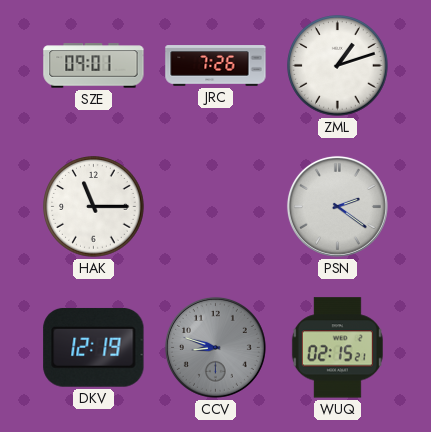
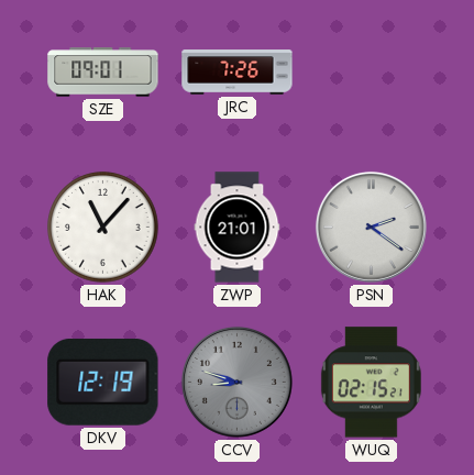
ZML: 1:12 -> none (338, 66)
HAK: 11:15 -> 11:07 (103, 228)
ZWP: none -> 21:01 (238, 228)
